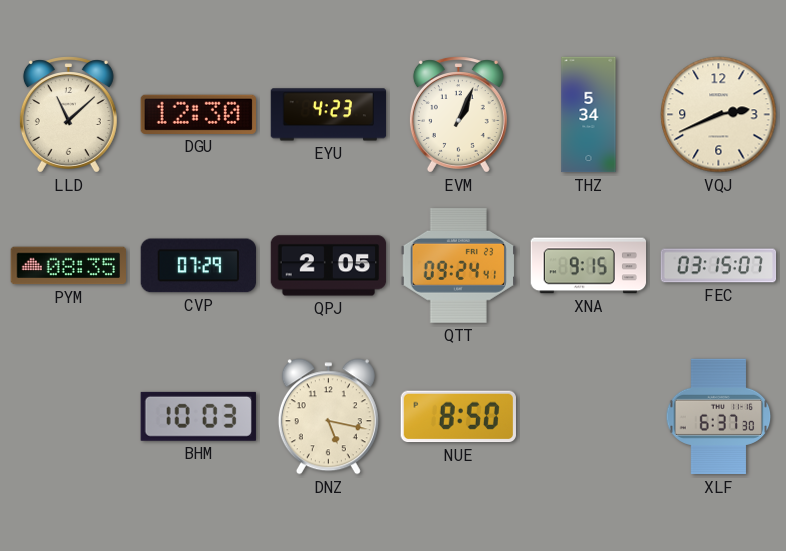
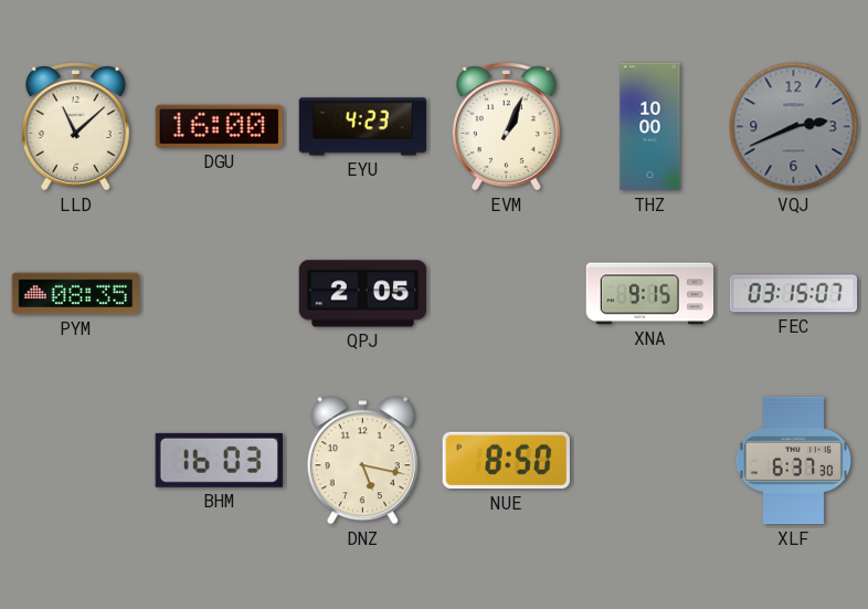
DGU: 12:30 -> 16:00 (219, 126)
THZ: 5:34 -> 10:00 (650, 127)
VQJ dial: cream -> grey (794, 127)
CVP: 07:29 -> none (198, 266)
QTT: 09:24 -> none (458, 266)
BHM: 10:03 -> 16:03 (219, 460)
